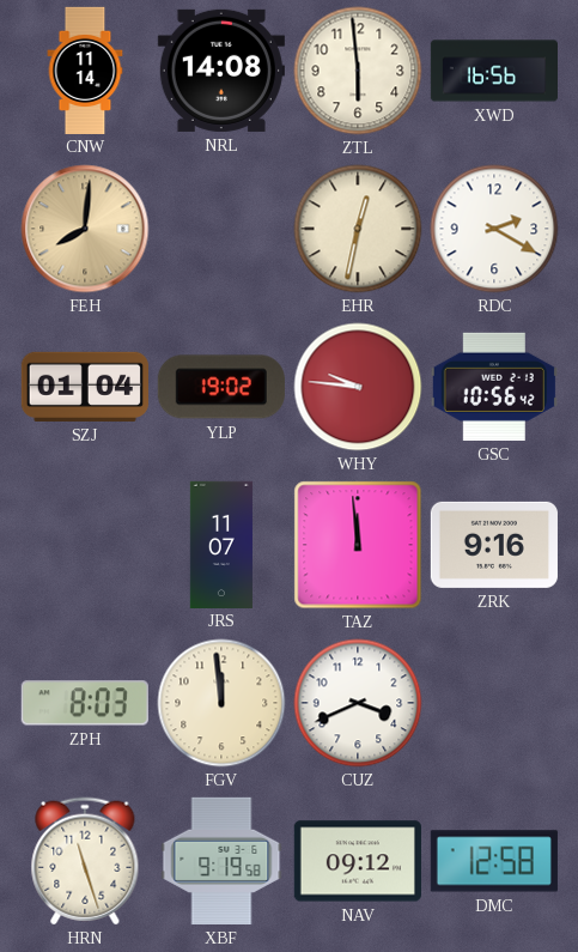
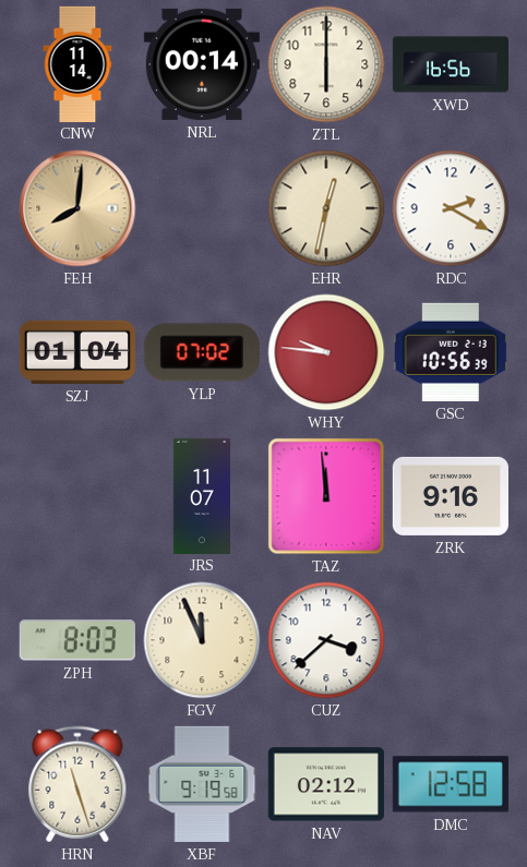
NRL: 14:08 -> 00:14 (202, 64)
ZTL: 5:59 -> 6:00 (326, 64)
YLP: 19:02 -> 07:02 (202, 352)
GSC: 10:56:42 -> 10:56:39 (451, 352)
FGV: 11:59 -> 11:56 (202, 640)
CUZ: 3:41 -> 3:38 (326, 640)
NAV: 09:12 -> 02:12 (326, 784)
